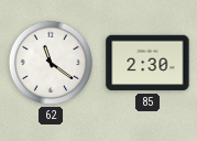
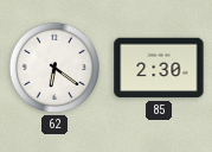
62: 11:21 -> 6:21 (54, 68)
